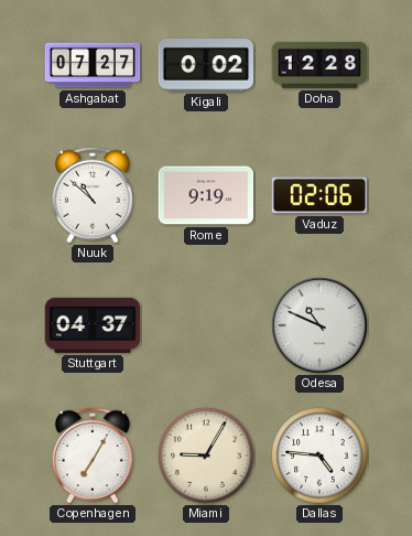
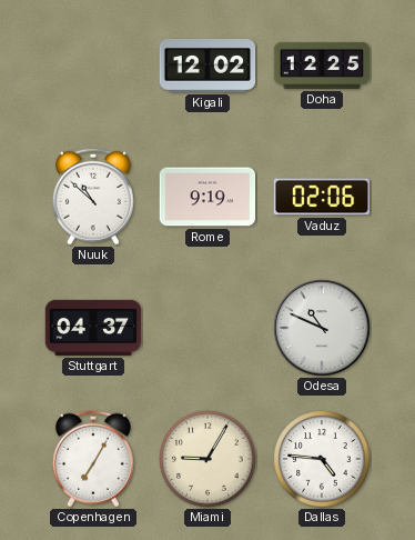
Ashgabat: 07:27 -> none (93, 65)
Kigali: 0:02 -> 12:02 (207, 67)
Doha: 12:28 -> 12:25 (322, 66)
